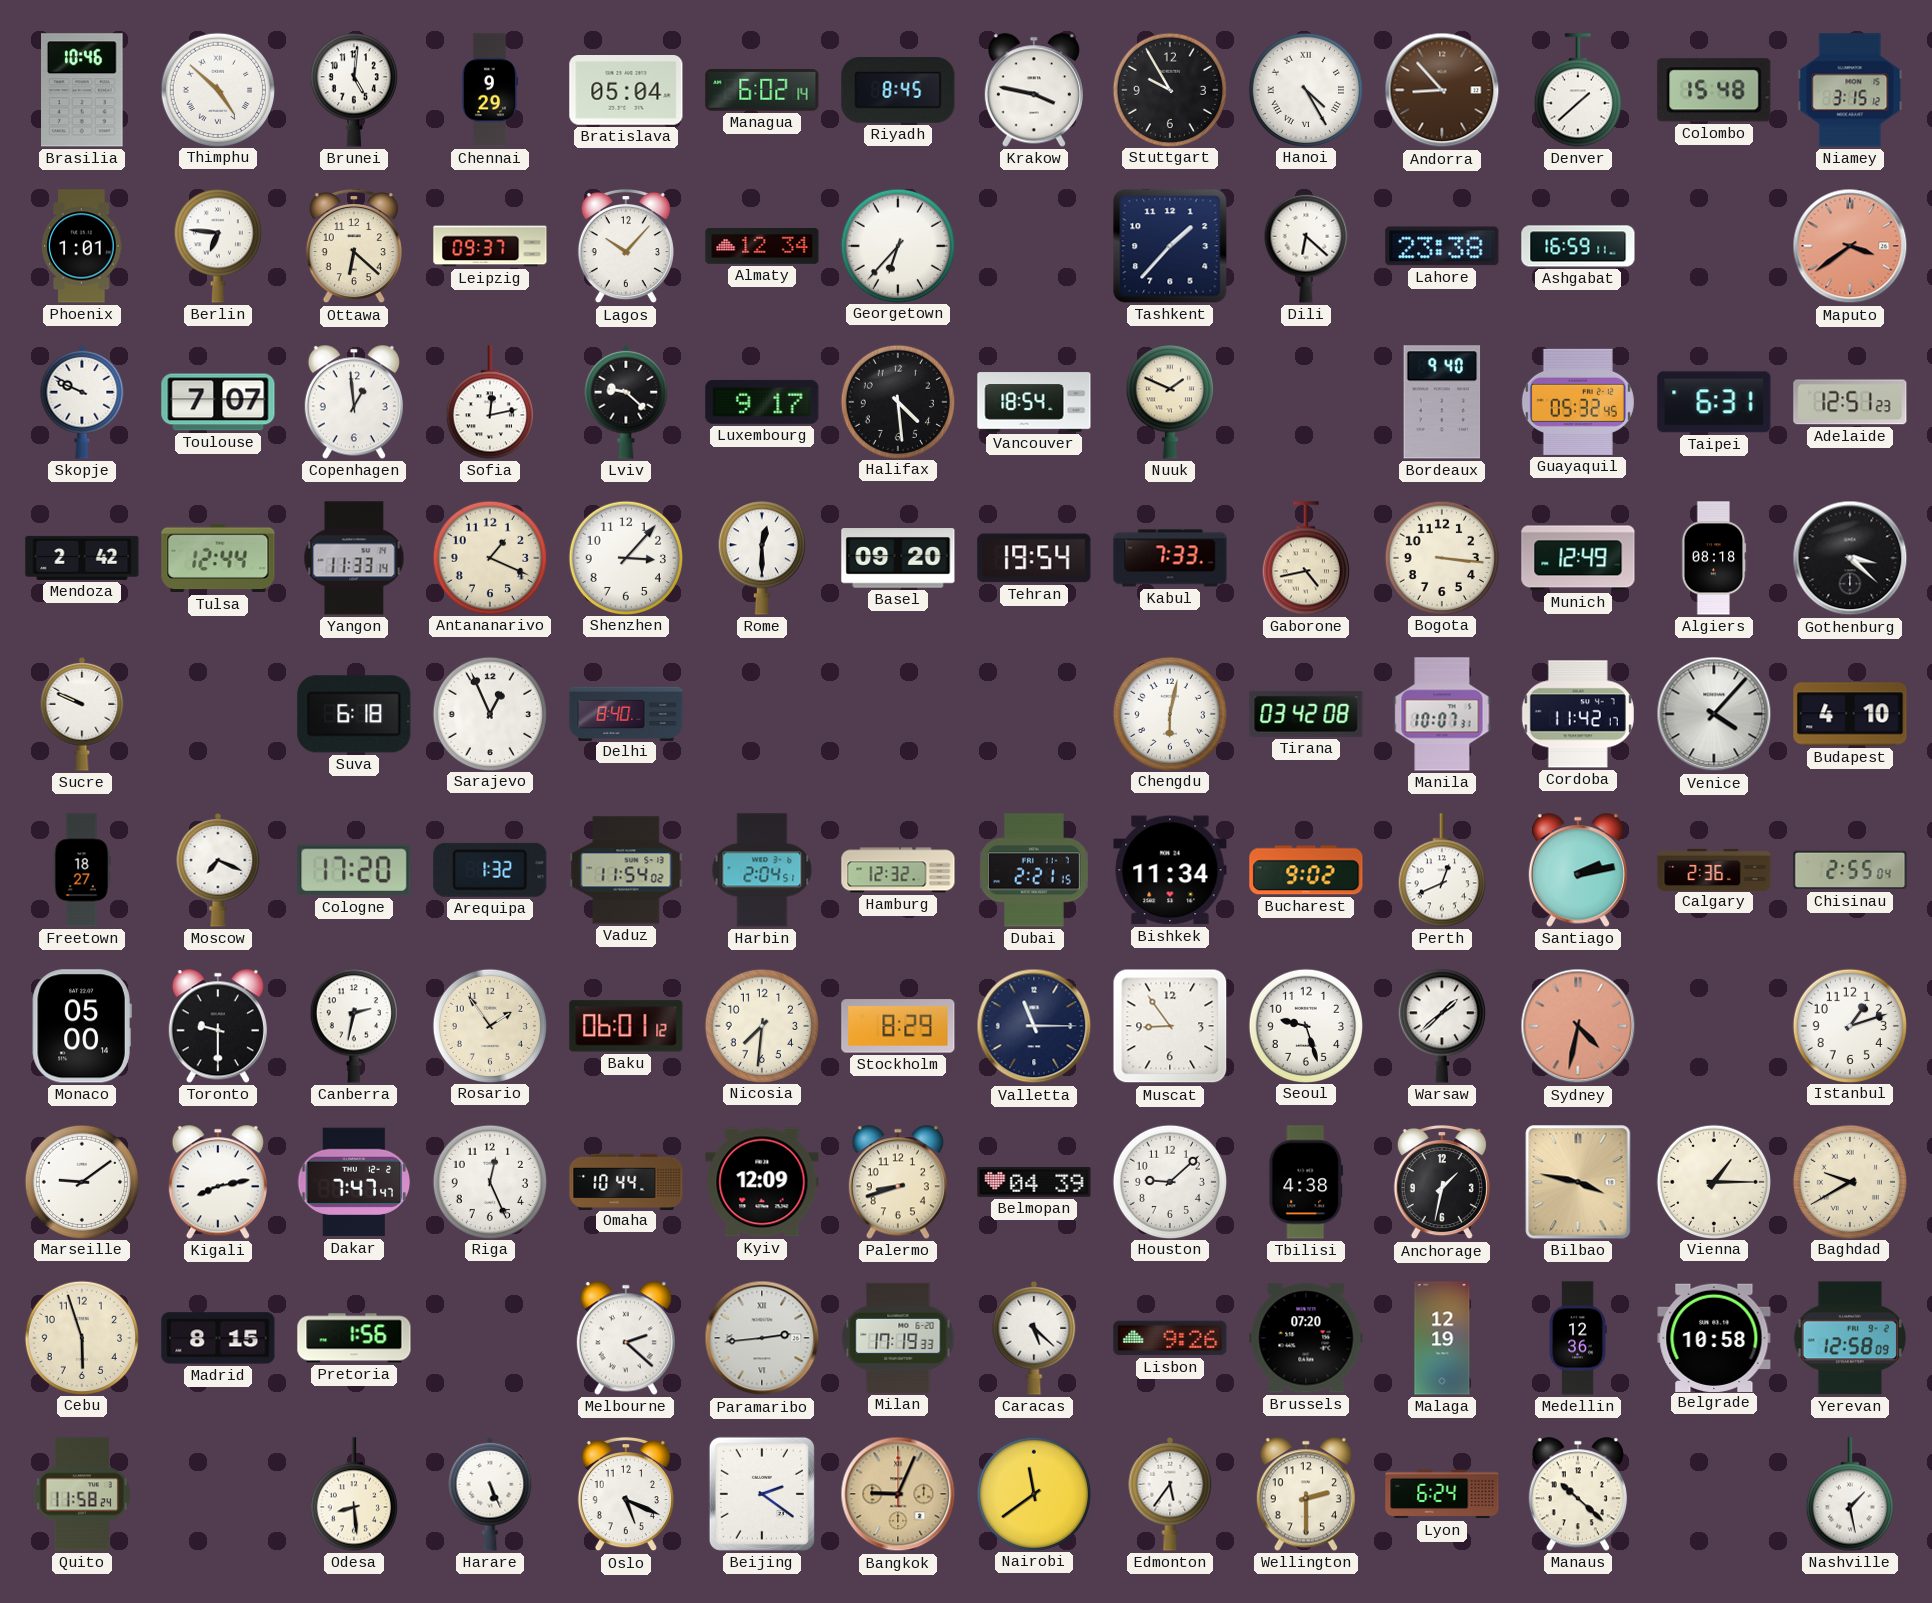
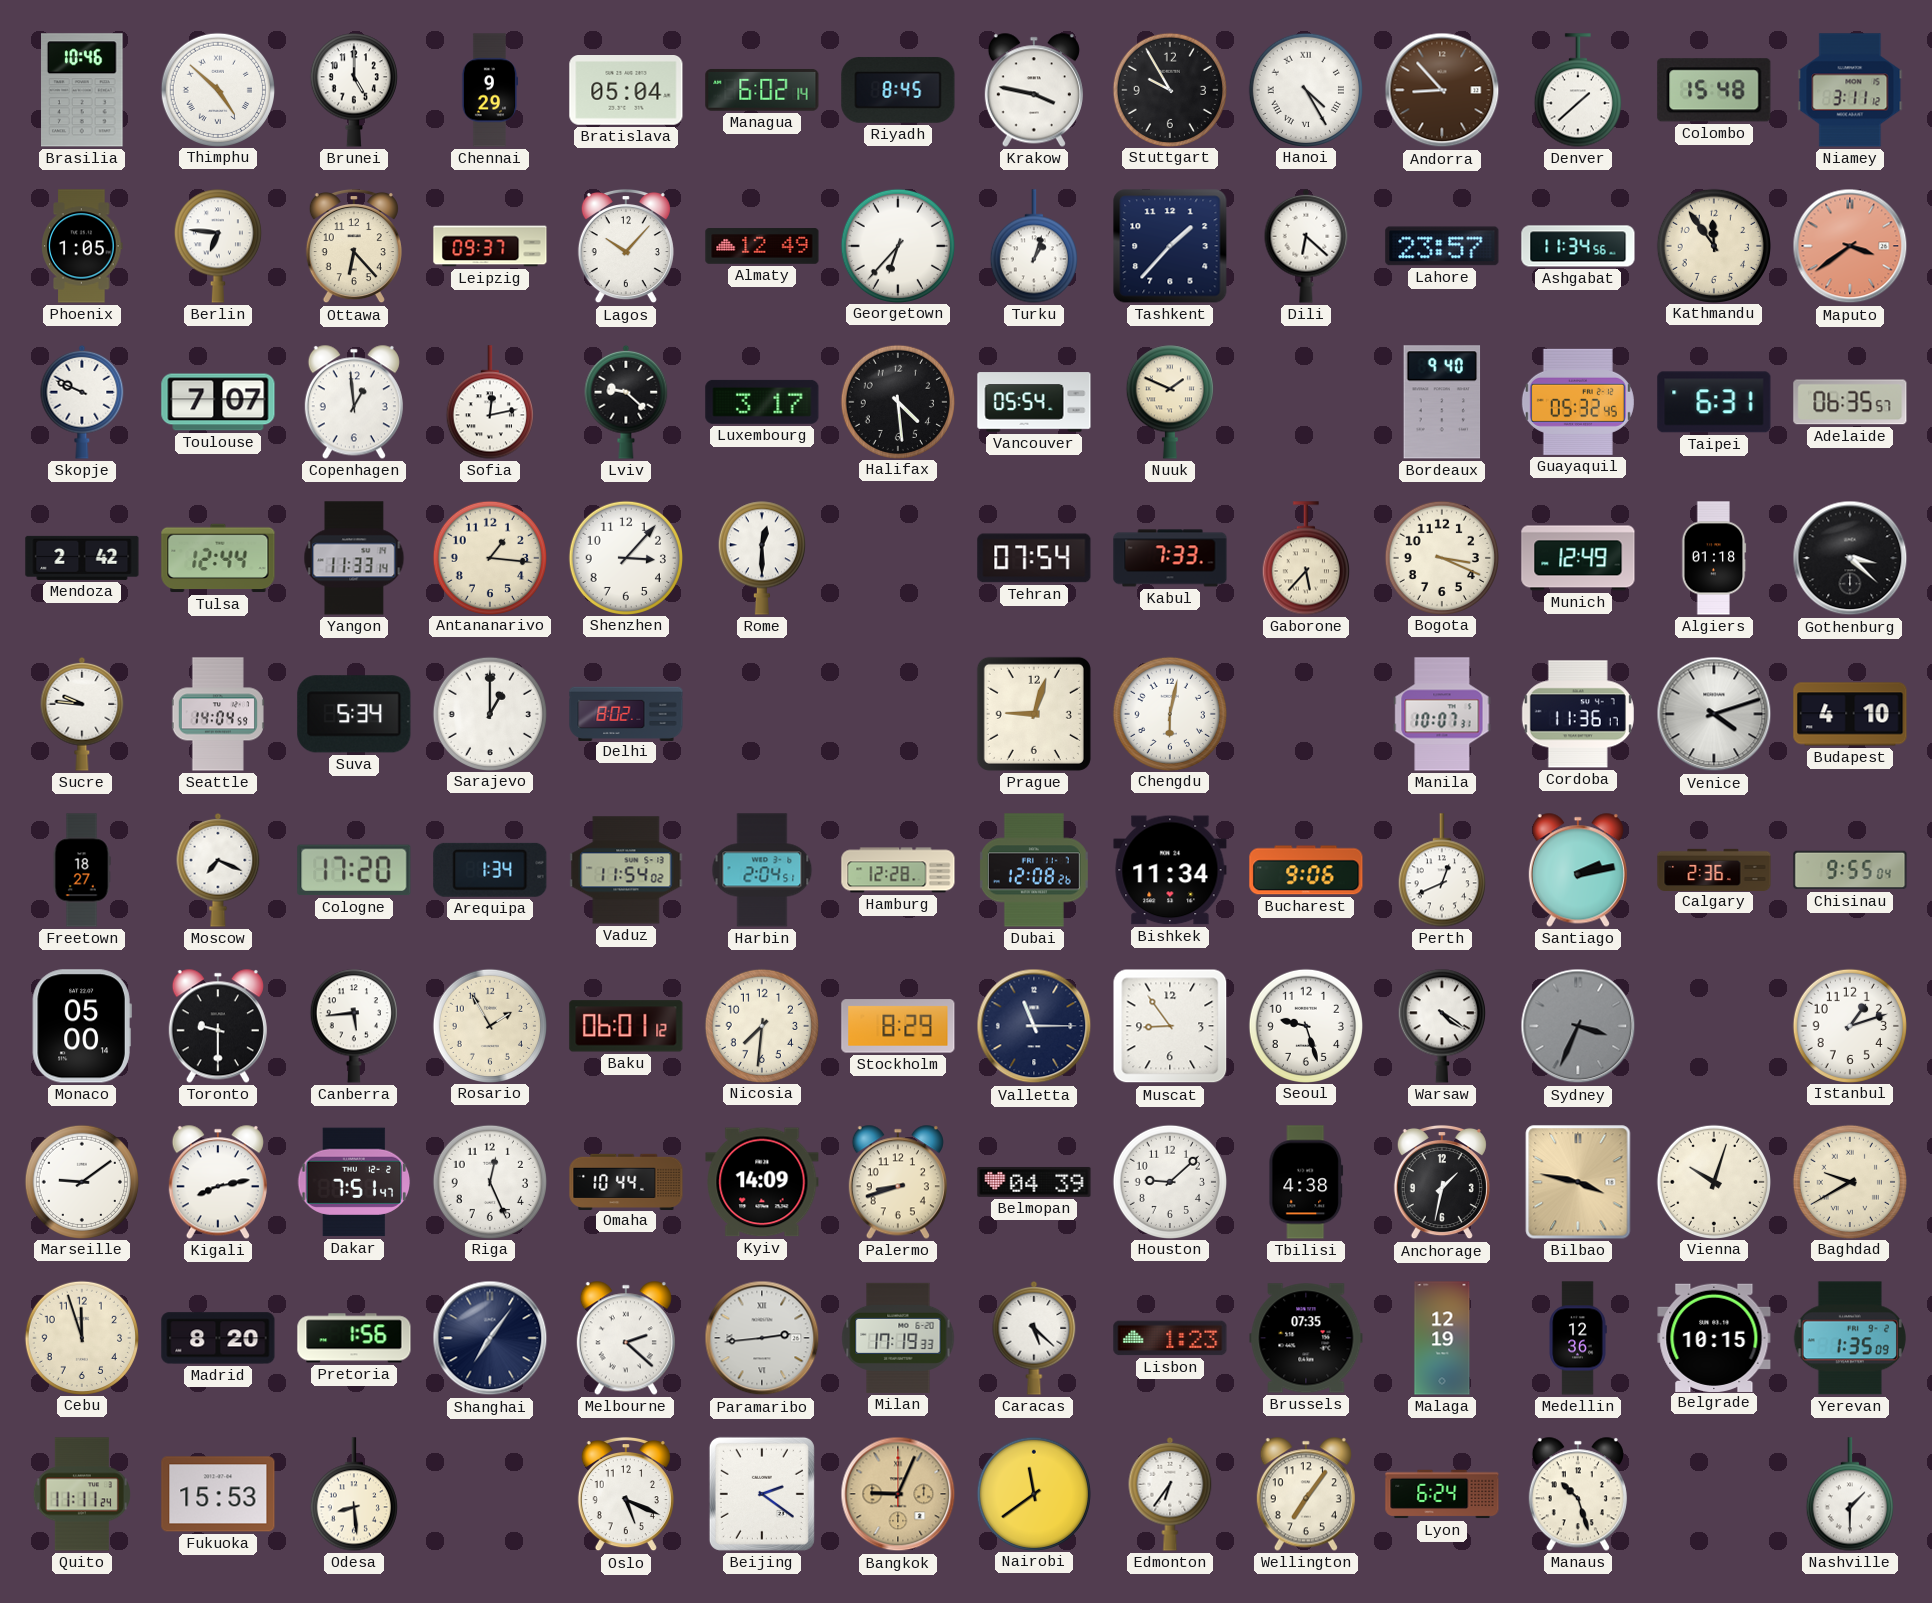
Brunei: 5:01 -> 5:00 (354, 90)
Niamey: 3:15 -> 3:11 (1850, 90)
Phoenix: 1:01 -> 1:05 (82, 246)
Ottawa: 6:22 -> 6:23 (354, 246)
Almaty: 12:34 -> 12:49 (762, 246)
Turku: none -> 1:03 (1034, 246)
Lahore: 23:38 -> 23:57 (1442, 246)
Ashgabat: 16:59 -> 11:34 (1578, 246)
Kathmandu: none -> 11:54 (1713, 245)
Luxembourg: 9:17 -> 3:17 (762, 402)
Vancouver: 18:54 -> 05:54 (1034, 402)
Adelaide: 12:51 -> 06:35 (1850, 402)
Antananarivo: 1:19 -> 1:16 (489, 557)
Basel: 09:20 -> none (898, 558)
Tehran: 19:54 -> 07:54 (1034, 558)
Gaborone: 4:43 -> 5:37 (1306, 558)
Bogota: 3:16 -> 3:19 (1441, 557)
Algiers: 08:18 -> 01:18 (1714, 558)
Sucre: 9:49 -> 9:46 (82, 714)
Seattle: none -> 14:04 (218, 714)
Suva: 6:18 -> 5:34 (354, 714)
Sarajevo: 12:56 -> 1:00 (489, 713)
Delhi: 8:40 -> 8:02 (626, 713)
Prague: none -> 9:03 (1034, 714)
Tirana: 03:42 -> none (1306, 714)
Cordoba: 11:42 -> 11:36 (1578, 714)
Venice: 4:07 -> 4:12 (1714, 714)
Arequipa: 1:32 -> 1:34 (490, 870)
Hamburg: 12:32 -> 12:28 (898, 870)
Dubai: 2:21 -> 12:08 (1034, 870)
Bucharest: 9:02 -> 9:06 (1306, 870)
Chisinau: 2:55 -> 9:55 (1850, 870)
Canberra: 2:32 -> 5:44 (354, 1026)
Rosario: 1:54 -> 1:55 (489, 1025)
Warsaw: 1:38 -> 4:21 (1442, 1026)
Sydney: 4:32 -> 3:34 (1578, 1026)
Sydney dial: salmon -> grey (1578, 1026)
Dakar: 7:47 -> 7:51 (354, 1182)
Kyiv: 12:09 -> 14:09 (762, 1182)
Vienna: 1:15 -> 10:03 (1713, 1181)
Cebu: 5:57 -> 11:57 (81, 1337)
Madrid: 8:15 -> 8:20 (218, 1338)
Shanghai: none -> 7:06 (490, 1338)
Lisbon: 9:26 -> 1:23 (1170, 1338)
Brussels: 07:20 -> 07:35 (1306, 1338)
Belgrade: 10:58 -> 10:15 (1714, 1337)
Yerevan: 12:58 -> 1:35 (1850, 1338)
Quito: 11:58 -> 11:11 (82, 1494)
Fukuoka: none -> 15:53 (218, 1494)
Harare: 5:26 -> none (490, 1494)
Edmonton: 5:36 -> 6:36 (1170, 1494)
Wellington: 2:30 -> 7:06 (1306, 1494)
Manaus: 10:22 -> 10:27 (1578, 1494)
Nashville: 1:28 -> 1:30 (1850, 1494)
